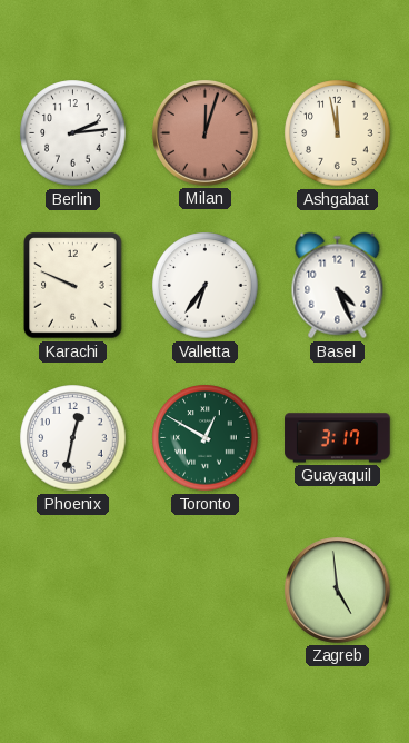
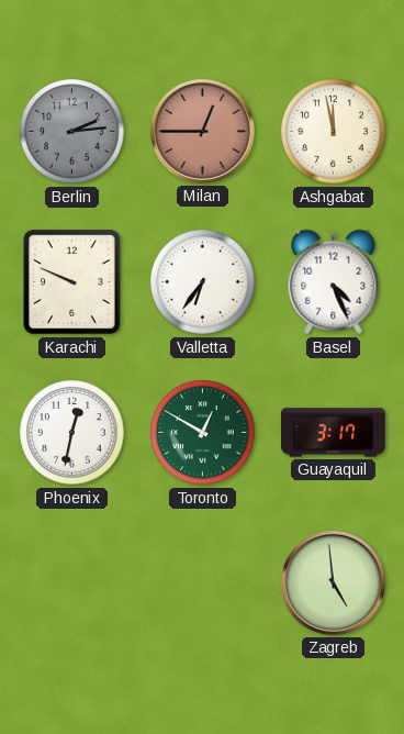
Berlin dial: white -> grey (72, 132)
Milan: 12:03 -> 12:45 (203, 132)
